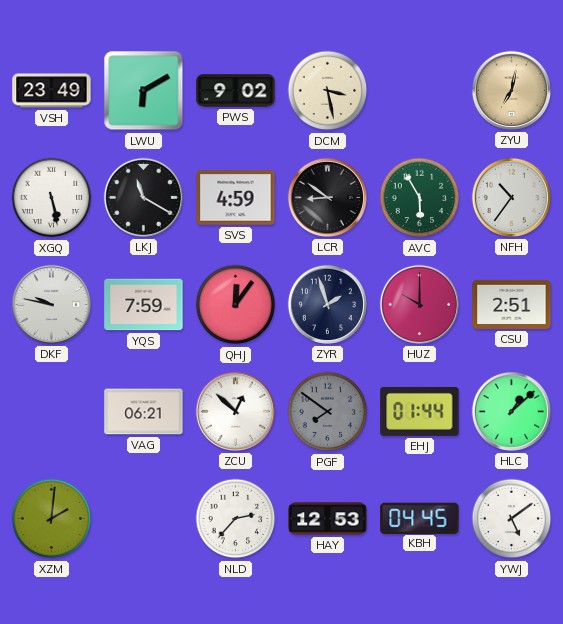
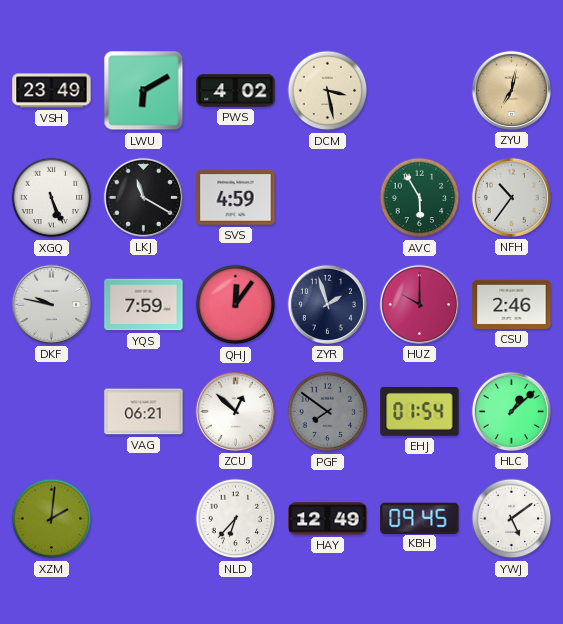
PWS: 9:02 -> 4:02 (236, 91)
XGQ: 5:28 -> 5:26 (52, 198)
LCR: 8:51 -> none (327, 197)
CSU: 2:51 -> 2:46 (512, 304)
EHJ: 01:44 -> 01:54 (420, 411)
NLD: 2:37 -> 6:37 (236, 519)
HAY: 12:53 -> 12:49 (328, 519)
KBH: 04:45 -> 09:45 (420, 518)
